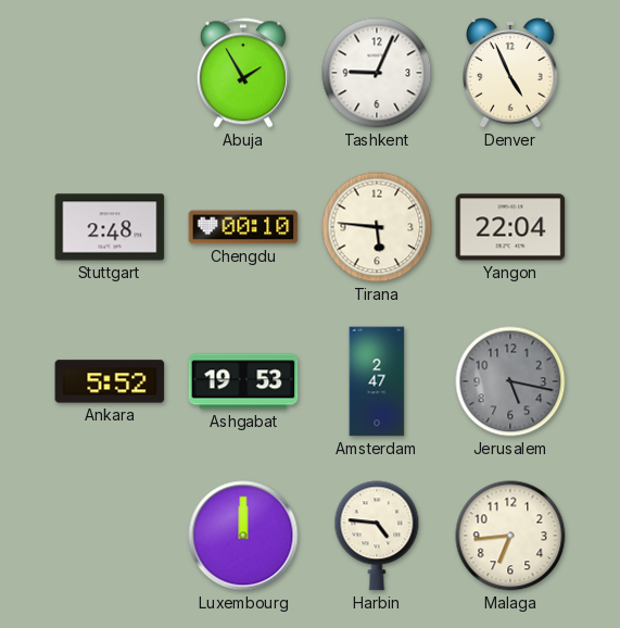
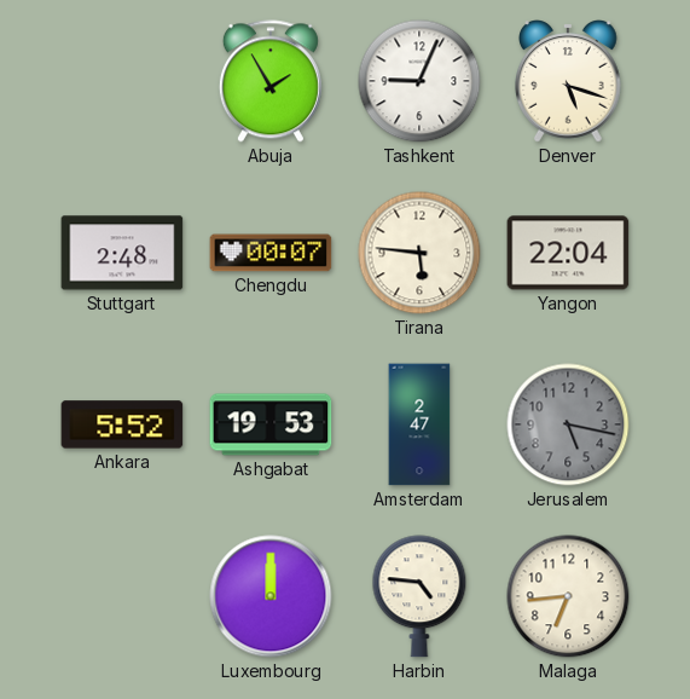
Denver: 4:56 -> 5:18 (569, 81)
Chengdu: 00:10 -> 00:07 (271, 253)
